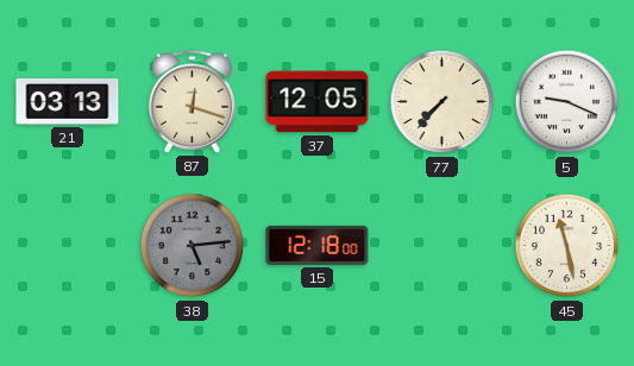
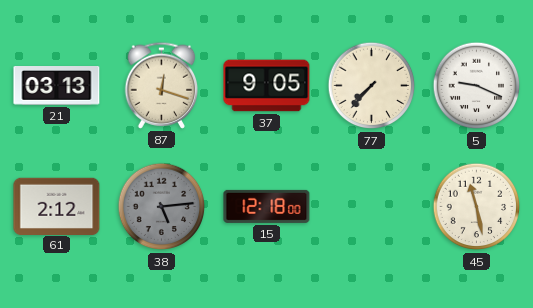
37: 12:05 -> 9:05 (267, 86)
61: none -> 2:12 (57, 206)
